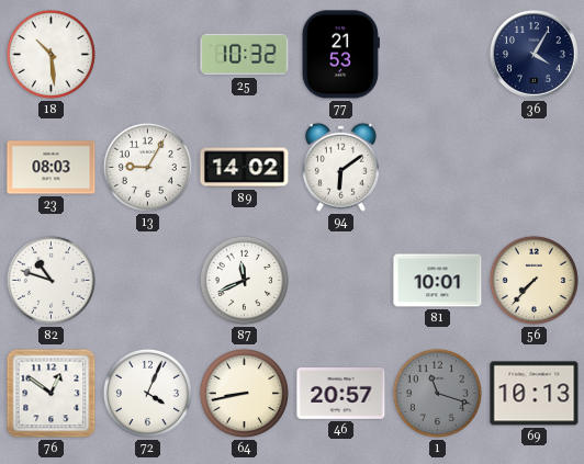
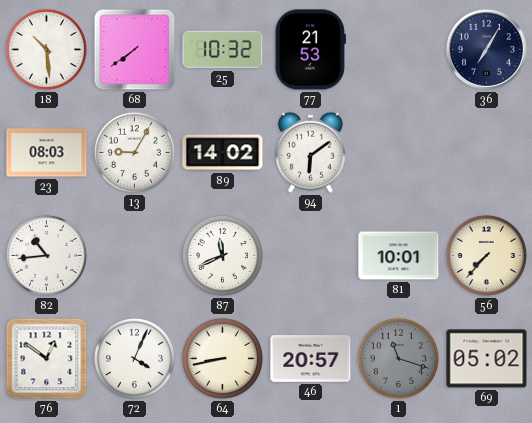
68: none -> 7:39 (135, 50)
36: 4:05 -> 7:05 (486, 50)
82: 10:48 -> 10:44 (46, 255)
69: 10:13 -> 05:02 (487, 359)
